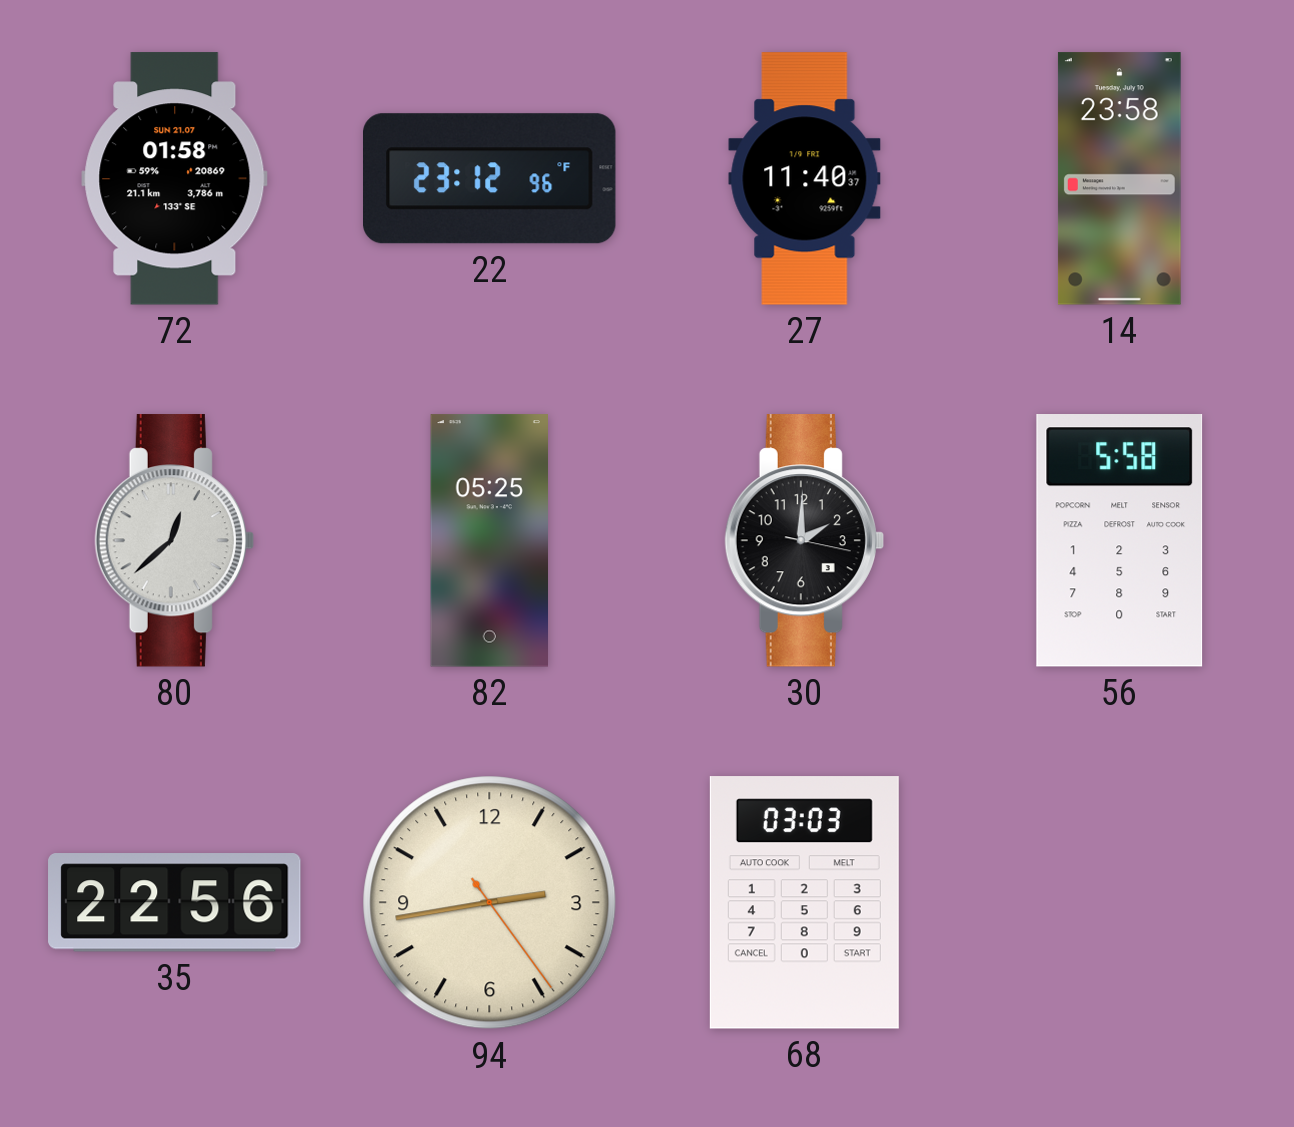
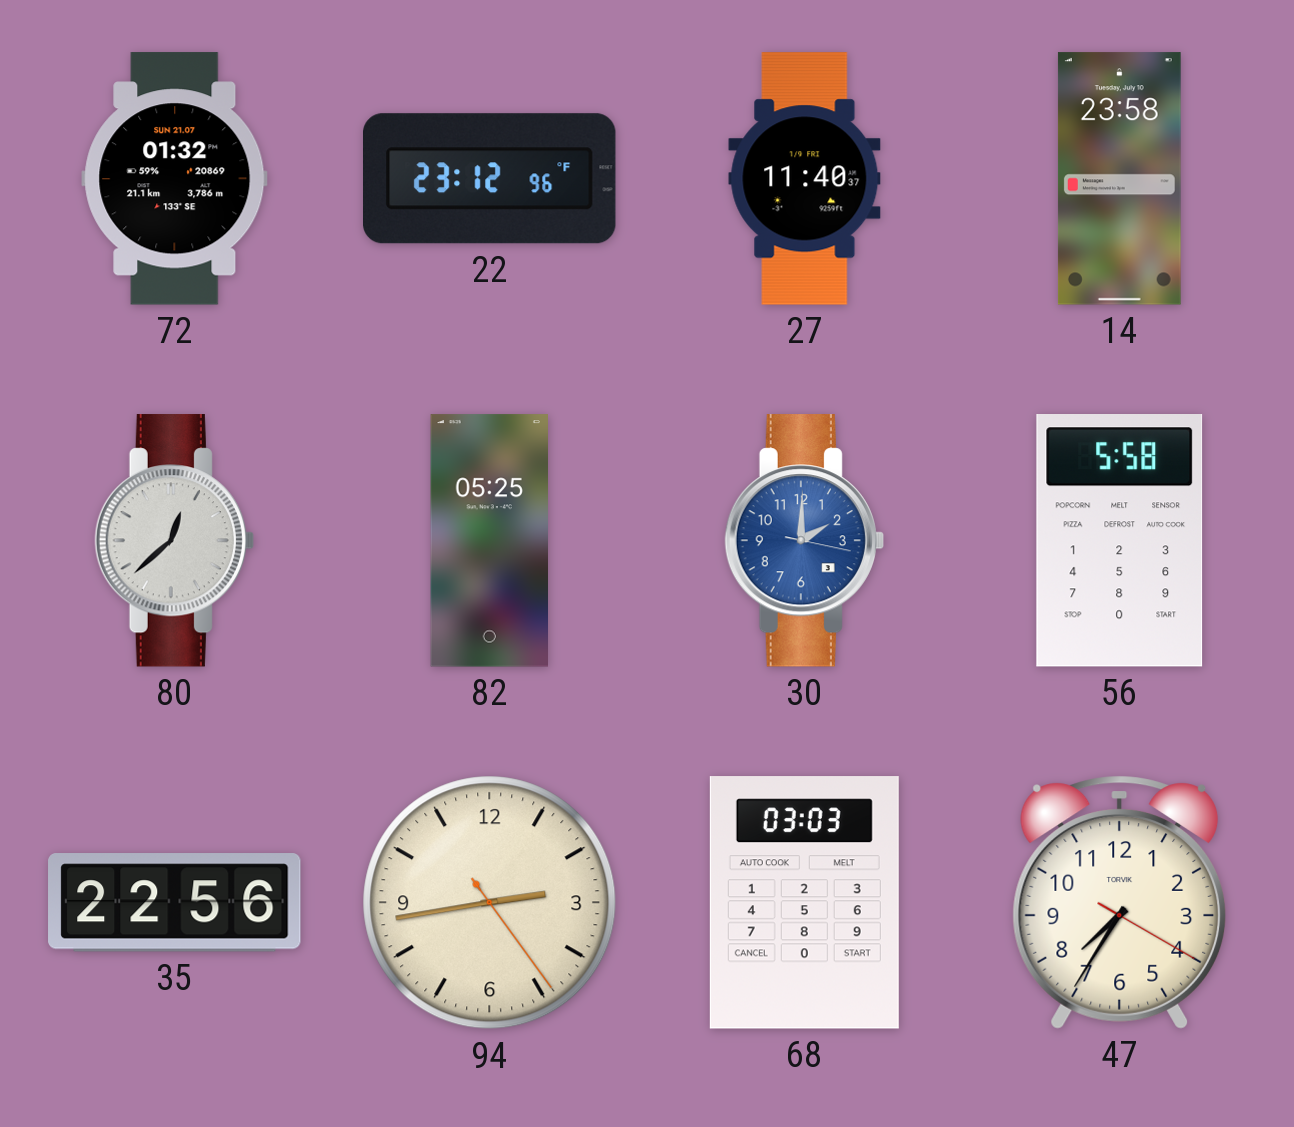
72: 01:58 -> 01:32 (175, 179)
30 dial: black -> blue (804, 541)
47: none -> 7:35 (1120, 902)
